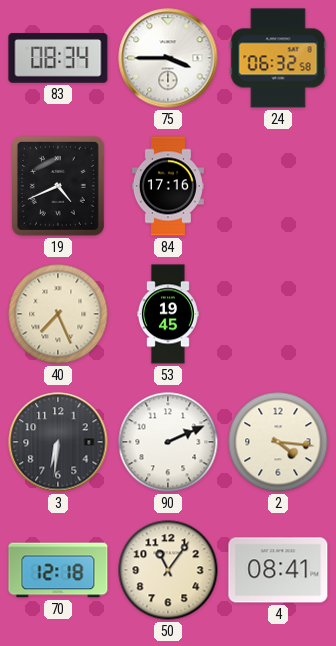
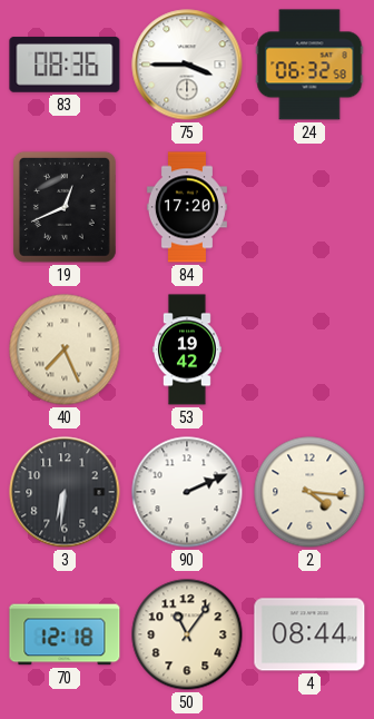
83: 08:34 -> 08:36 (65, 65)
19: 4:41 -> 12:41 (65, 207)
84: 17:16 -> 17:20 (187, 207)
53: 19:45 -> 19:42 (187, 349)
4: 08:41 -> 08:44 (309, 634)
